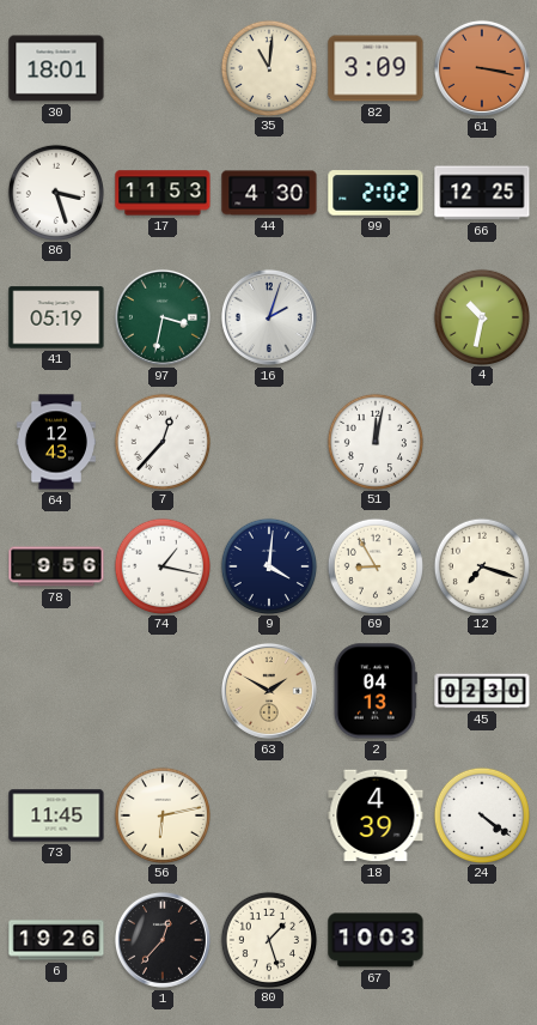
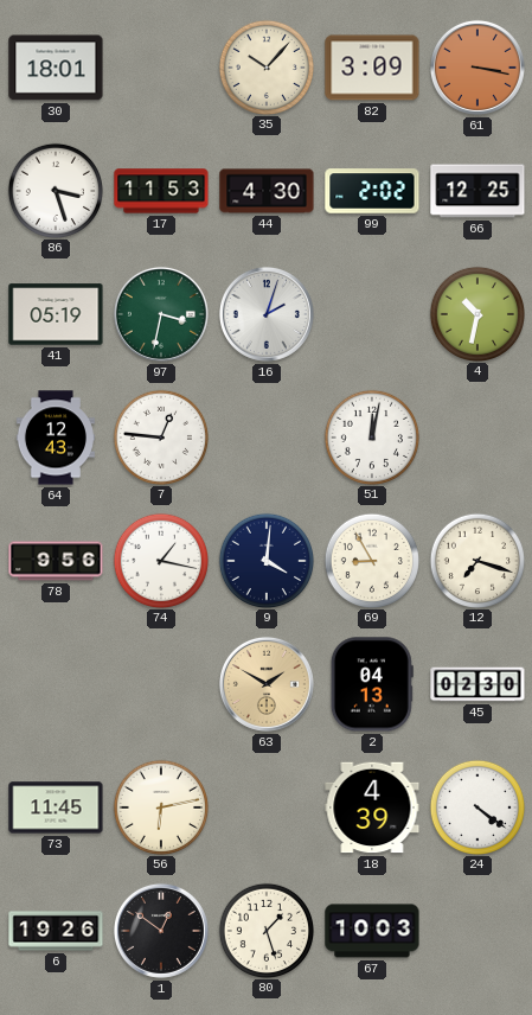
35: 11:01 -> 10:07 (265, 66)
7: 12:37 -> 12:46 (160, 436)
1: 12:37 -> 12:51 (161, 931)
